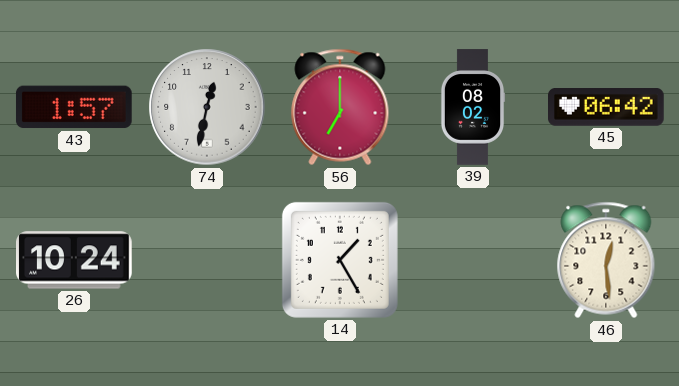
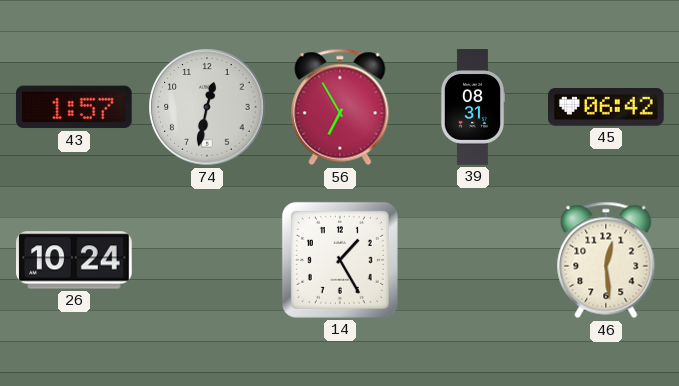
56: 7:00 -> 6:55 (340, 107)
39: 08:02 -> 08:31 (473, 107)
